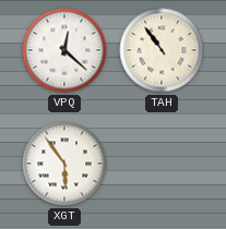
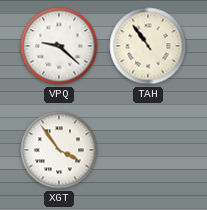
VPQ: 12:22 -> 9:22 (59, 46)
XGT: 5:54 -> 3:54 (59, 150)
